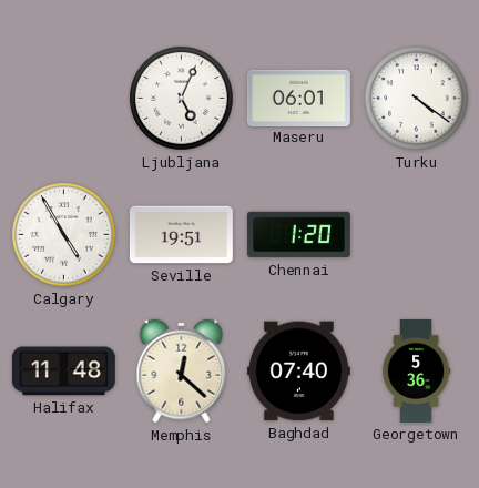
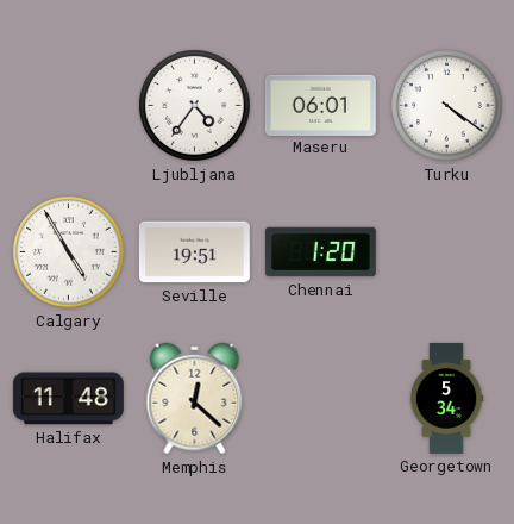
Ljubljana: 5:04 -> 4:36 (195, 106)
Baghdad: 07:40 -> none (298, 372)
Georgetown: 5:36 -> 5:34 (446, 398)
